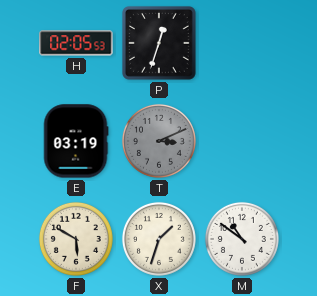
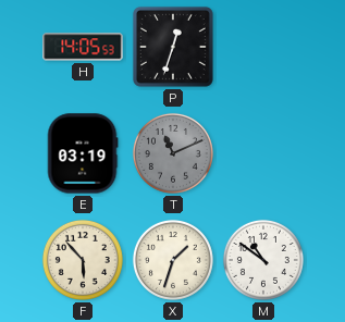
H: 02:05 -> 14:05 (83, 47)
T: 3:11 -> 11:11 (173, 153)
F: 5:50 -> 5:53 (83, 260)
